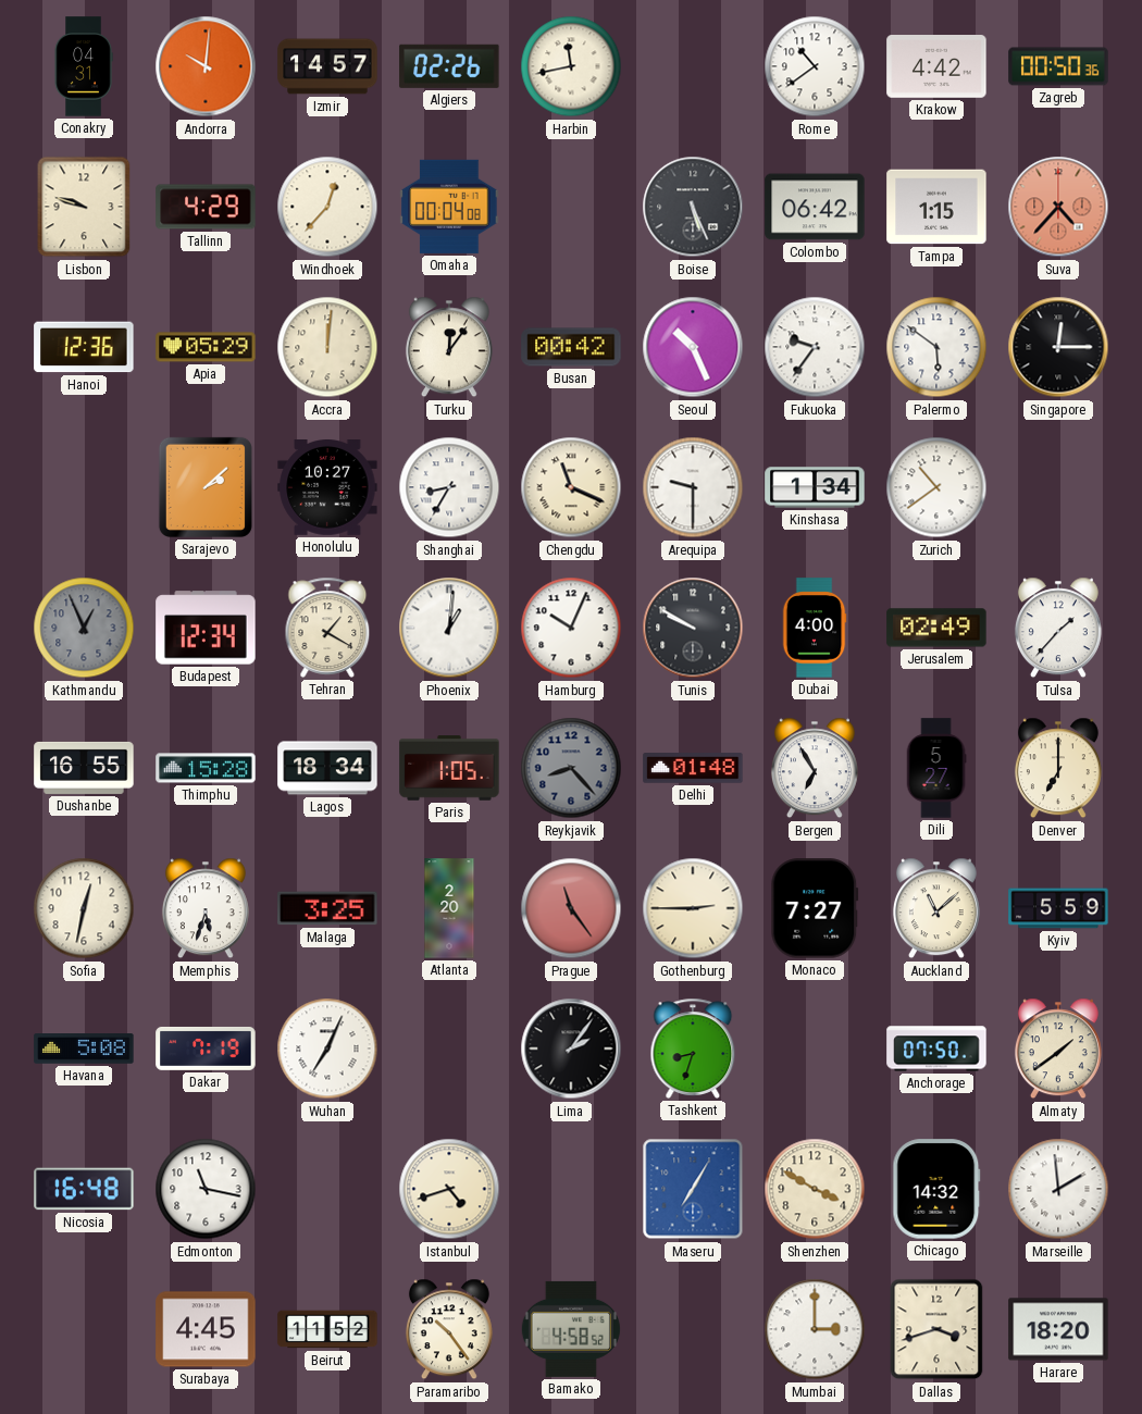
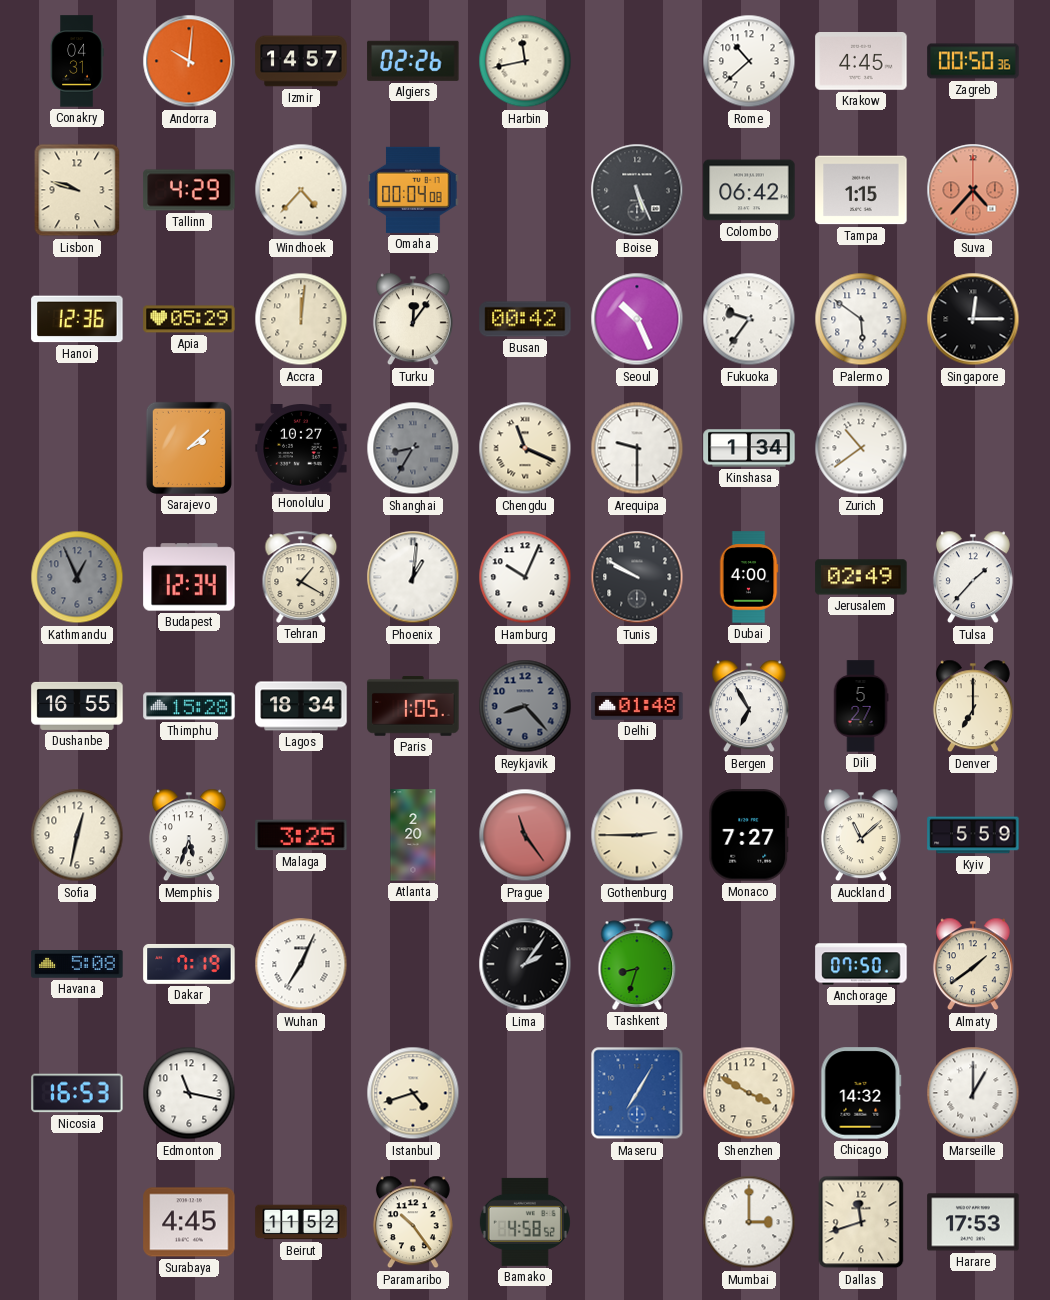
Rome: 10:39 -> 10:38 (749, 61)
Krakow: 4:42 -> 4:45 (861, 61)
Windhoek: 12:37 -> 4:37 (301, 190)
Shanghai dial: white -> grey (413, 448)
Nicosia: 16:48 -> 16:53 (77, 1093)
Marseille: 1:59 -> 1:00 (973, 1093)
Dallas: 3:42 -> 11:42 (861, 1222)
Harare: 18:20 -> 17:53 (973, 1222)
